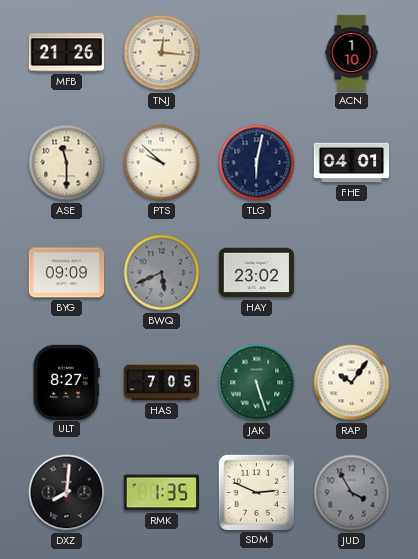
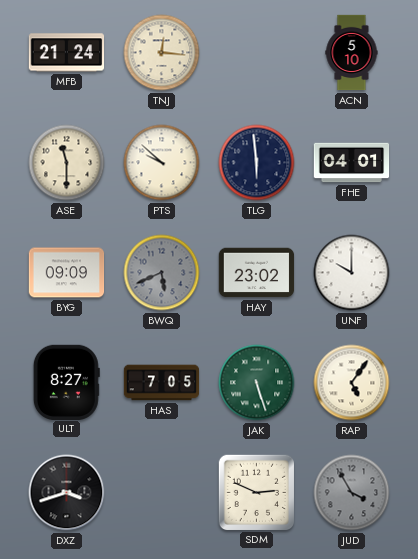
MFB: 21:26 -> 21:24 (67, 53)
ACN: 1:10 -> 5:10 (352, 53)
TLG: 6:02 -> 5:59 (257, 163)
UNF: none -> 10:00 (352, 273)
RAP: 10:06 -> 5:06 (352, 383)
DXZ: 8:01 -> 3:42 (67, 493)
RMK: 1:35 -> none (161, 493)
